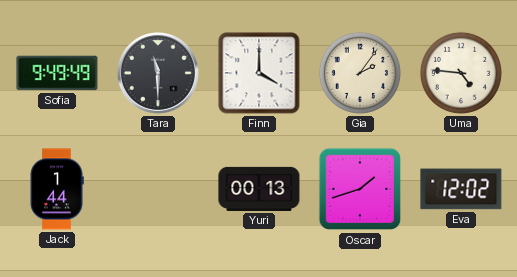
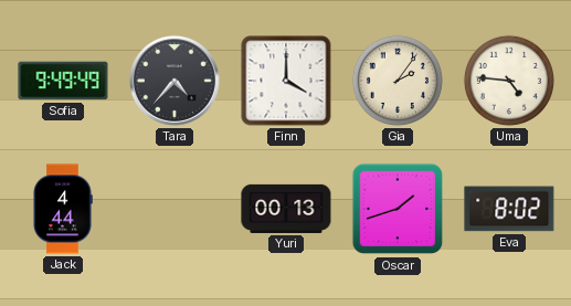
Tara: 11:30 -> 4:37 (175, 81)
Jack: 1:44 -> 4:44 (63, 209)
Eva: 12:02 -> 8:02 (509, 209)
